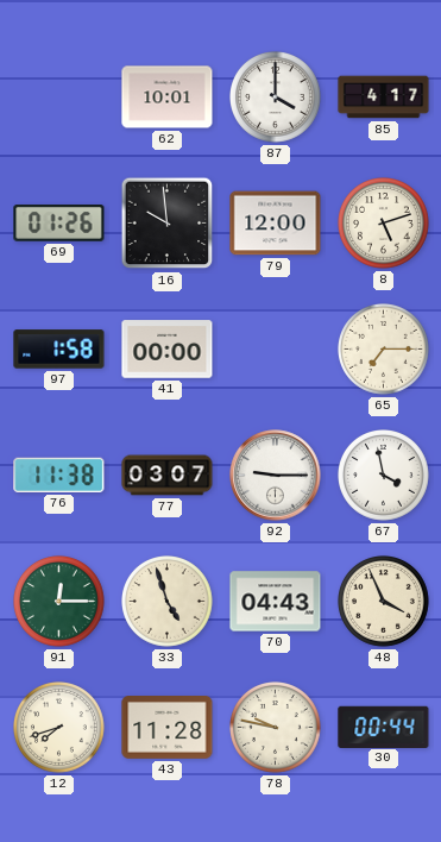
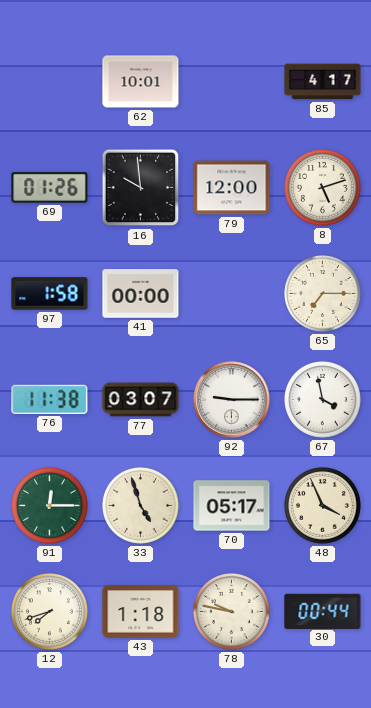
87: 4:00 -> none (276, 98)
70: 04:43 -> 05:17 (232, 506)
43: 11:28 -> 1:18 (141, 612)
